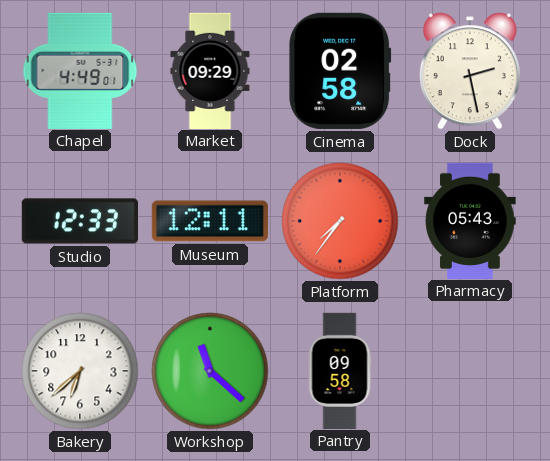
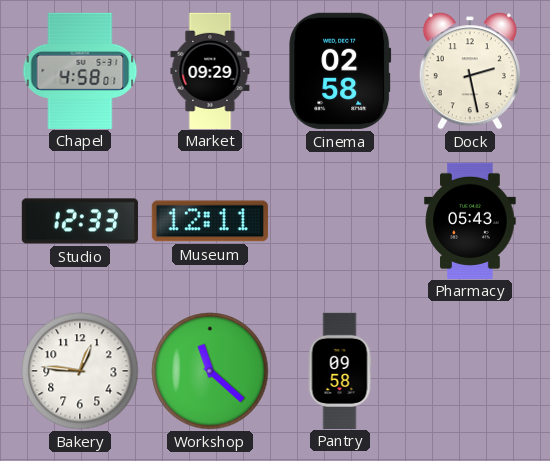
Chapel: 4:49 -> 4:58 (80, 70)
Platform: 7:36 -> none (340, 221)
Bakery: 6:38 -> 12:46 (80, 371)
